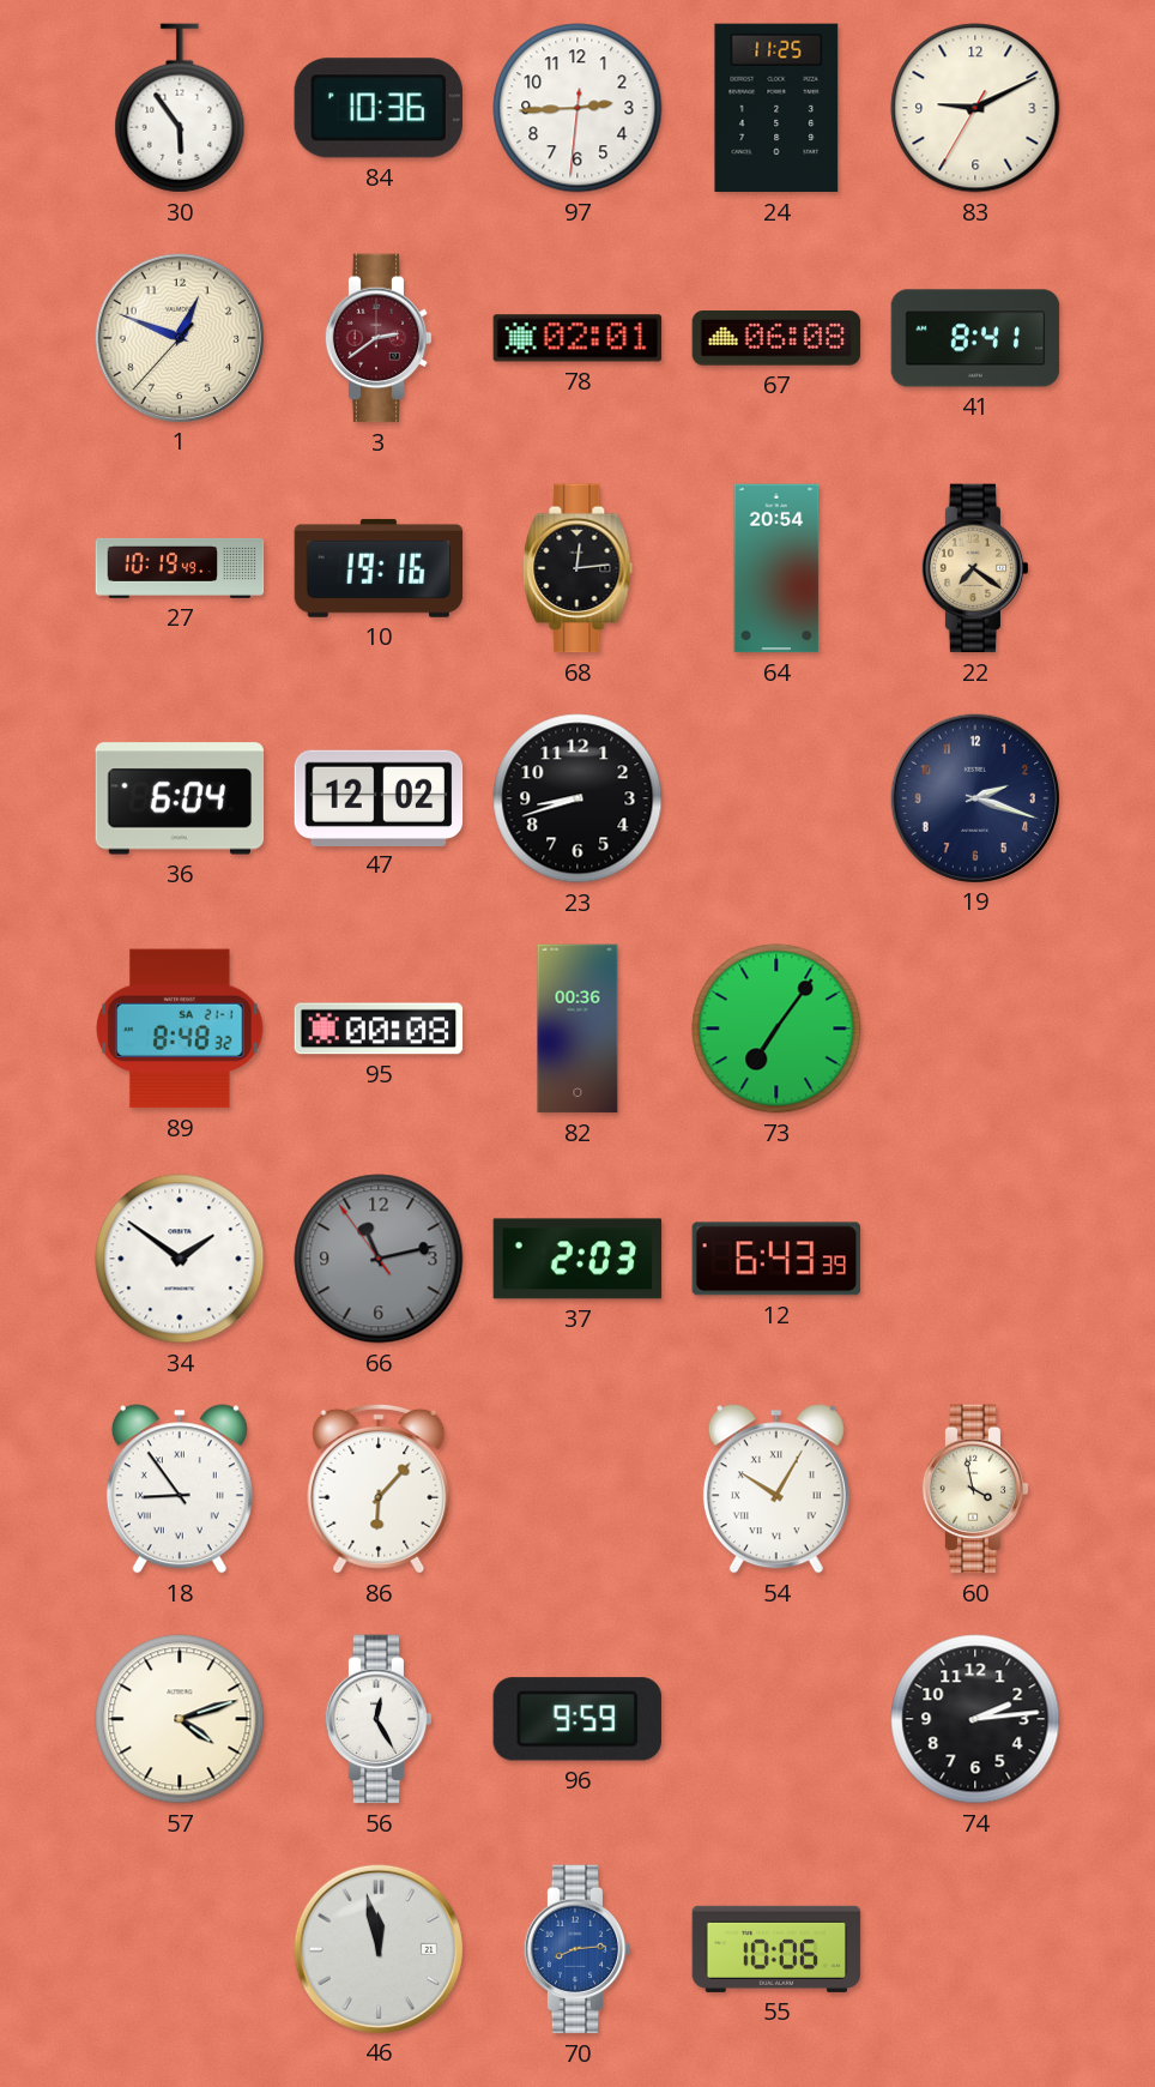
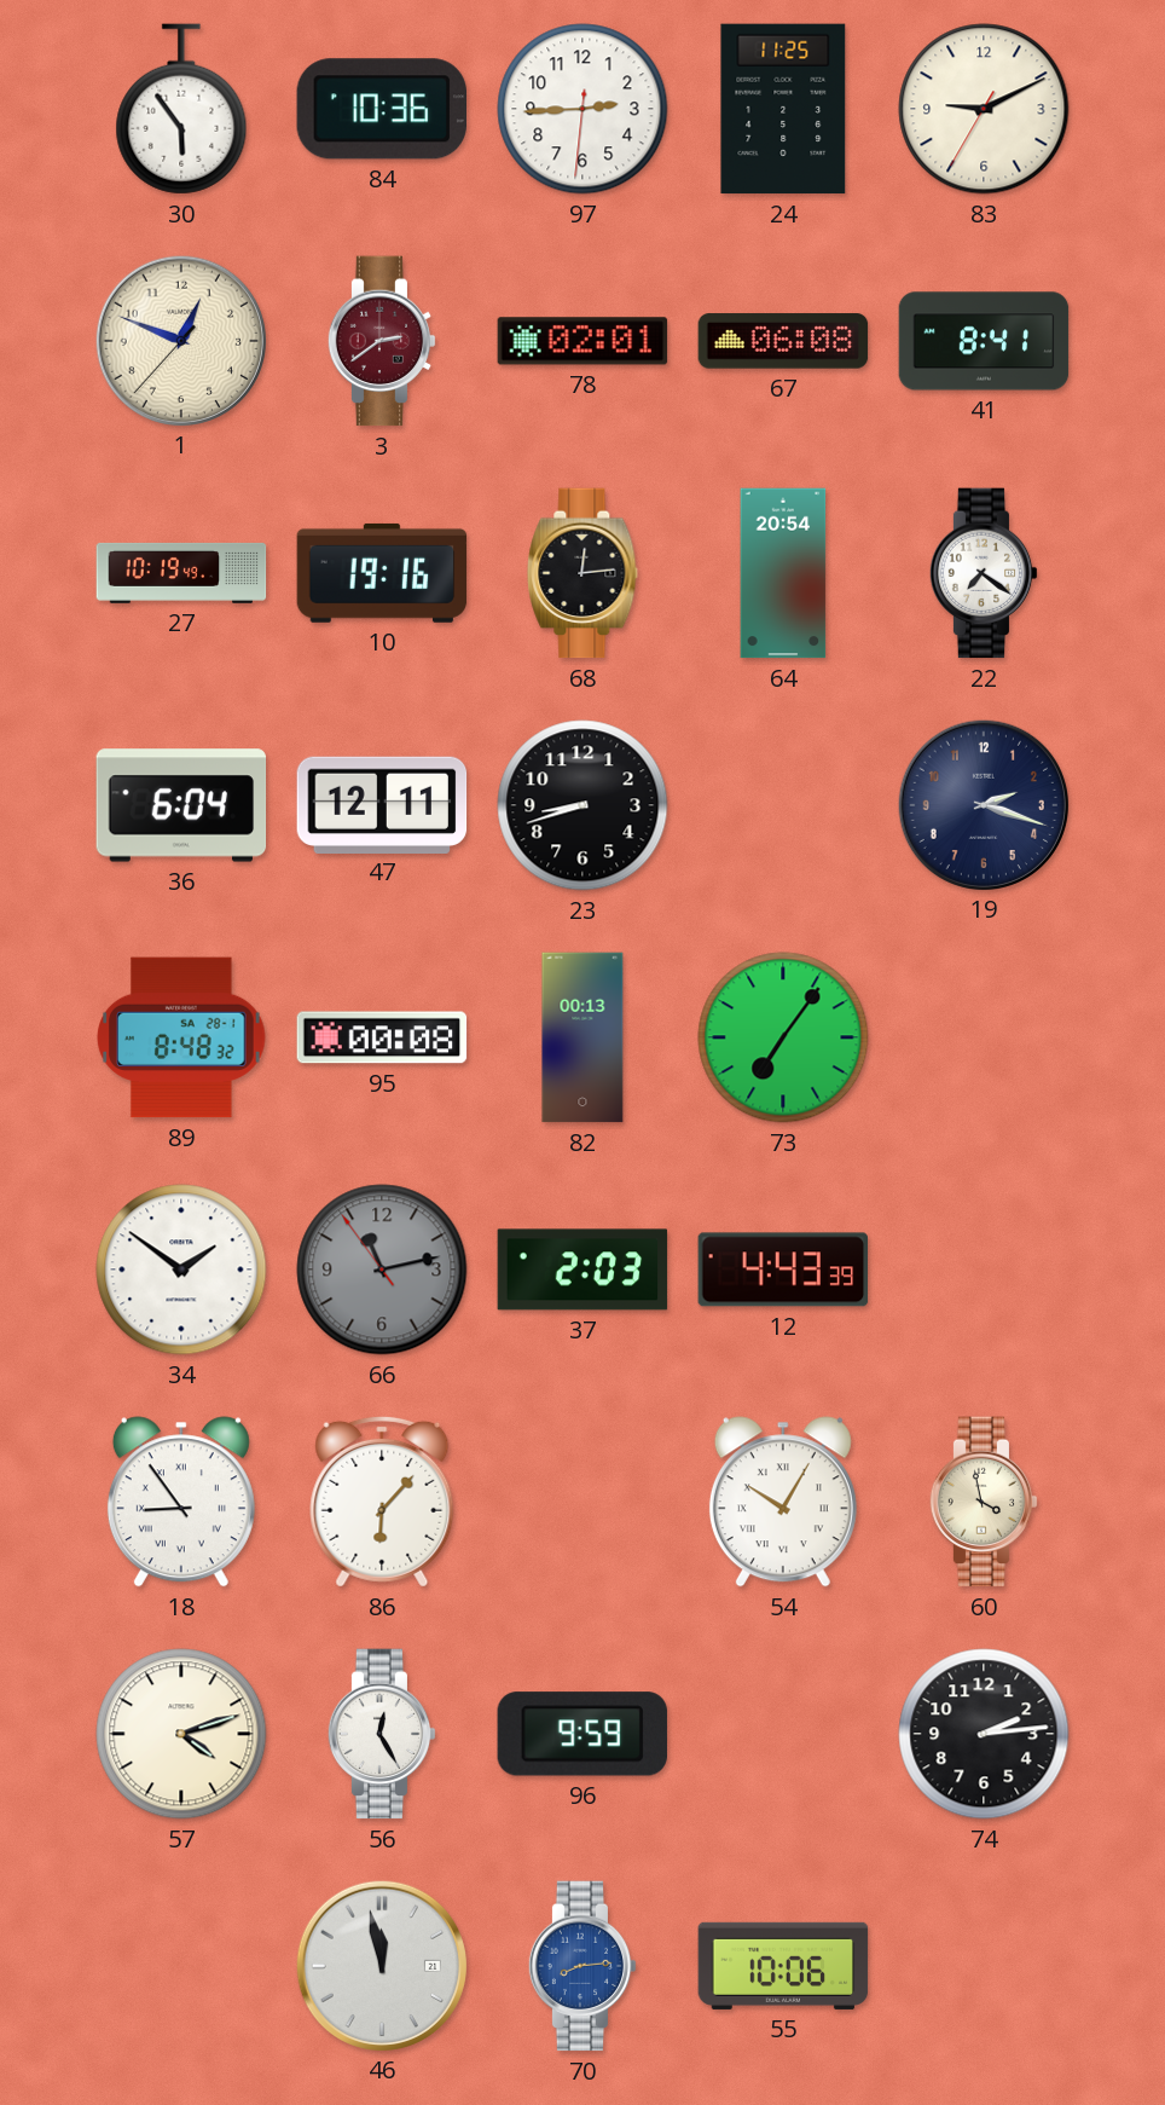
22 dial: champagne -> white (984, 573)
47: 12:02 -> 12:11 (382, 804)
89 date: SA 21-1 -> SA 28-1 (181, 1037)
82: 00:36 -> 00:13 (582, 1037)
12: 6:43 -> 4:43 (783, 1270)
